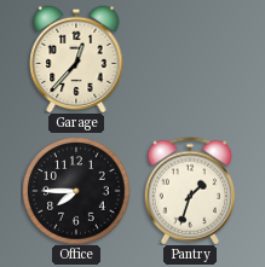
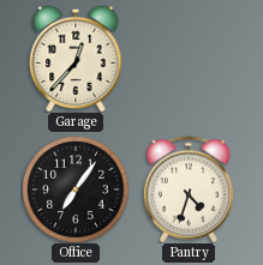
Office: 7:45 -> 7:06 (76, 189)
Pantry: 1:33 -> 4:33 (187, 189)
